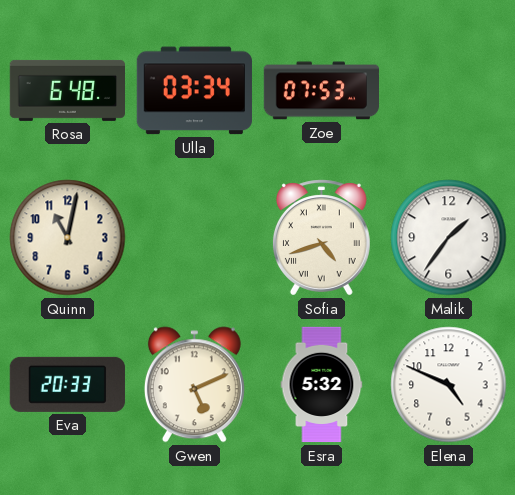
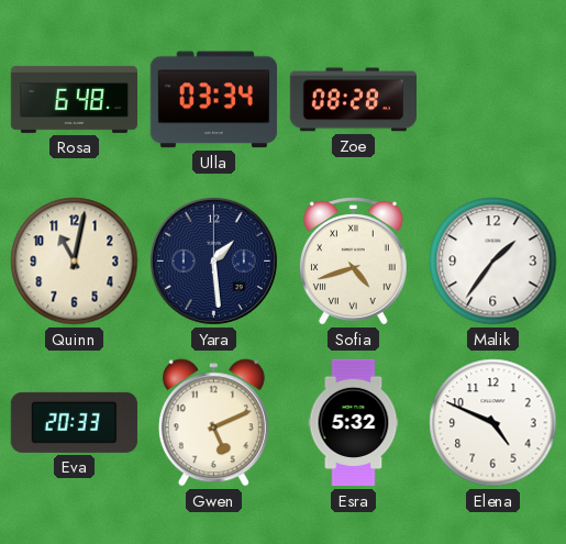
Zoe: 07:53 -> 08:28 (353, 100)
Yara: none -> 1:29 (213, 260)
